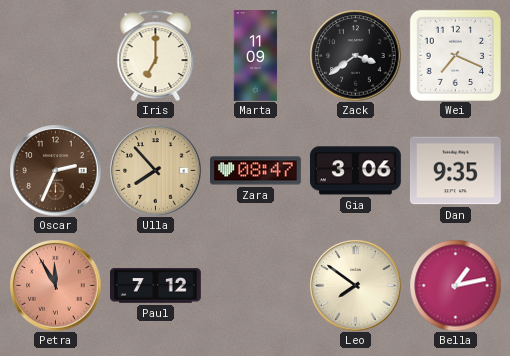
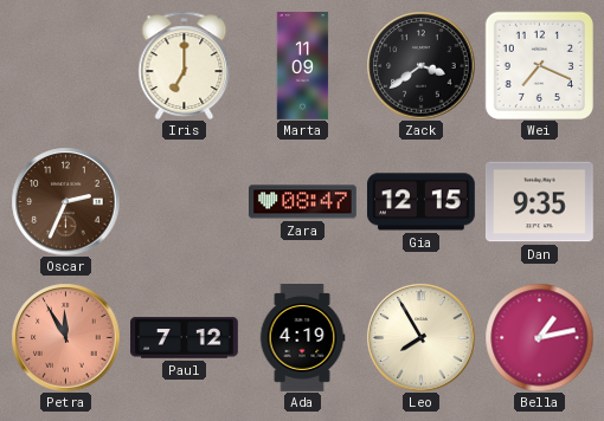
Ulla: 7:53 -> none (155, 170)
Gia: 3:06 -> 12:15 (420, 202)
Ada: none -> 4:19 (302, 338)
Leo: 7:51 -> 7:55 (420, 337)
